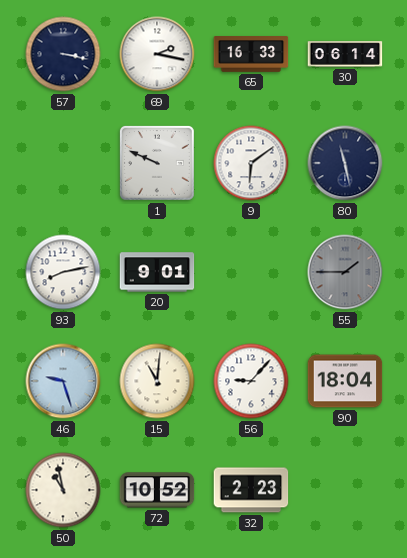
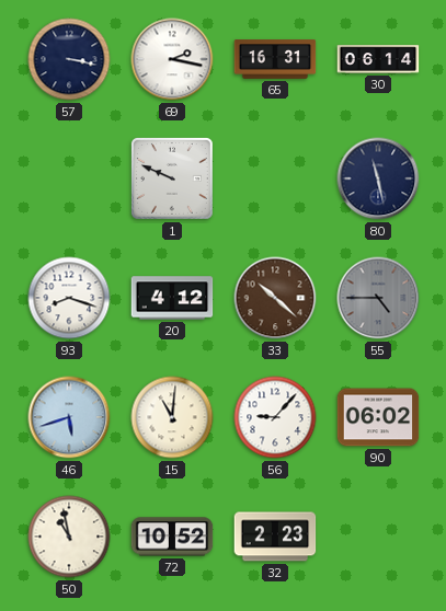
65: 16:33 -> 16:31 (275, 59)
9: 6:09 -> none (251, 163)
93: 8:13 -> 8:18 (69, 298)
20: 9:01 -> 4:12 (172, 298)
33: none -> 10:22 (275, 298)
55: 1:45 -> 4:45 (378, 298)
46: 9:27 -> 5:42 (69, 417)
90: 18:04 -> 06:02 (378, 417)
